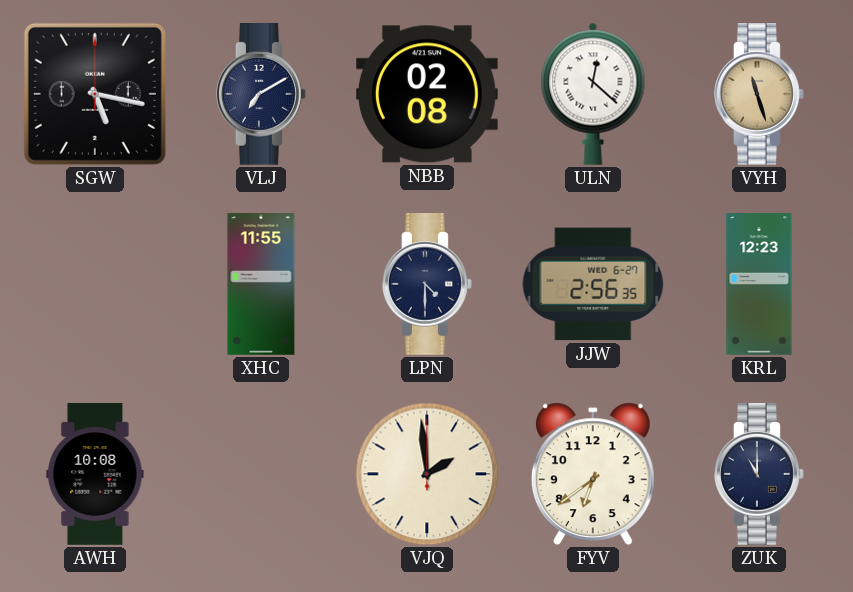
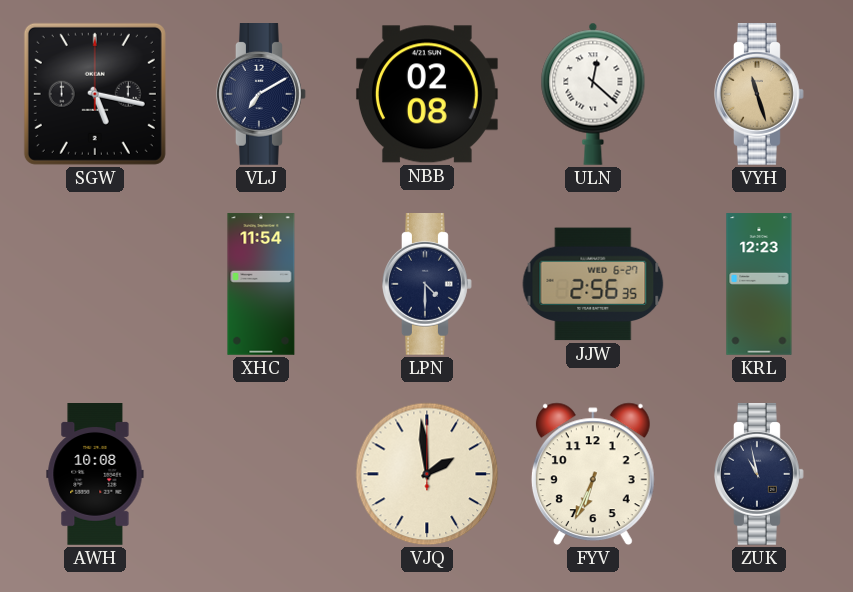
XHC: 11:55 -> 11:54 (261, 284)
FYV: 6:39 -> 6:34 (593, 474)
ZUK: 11:00 -> 10:58 (760, 475)
